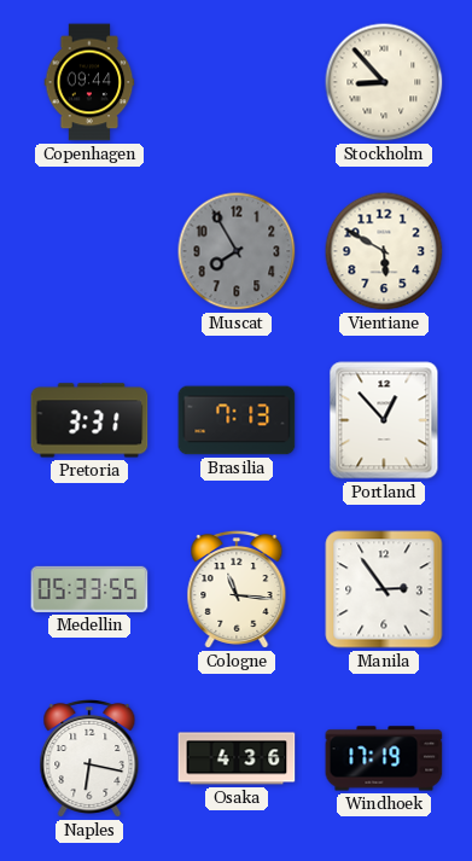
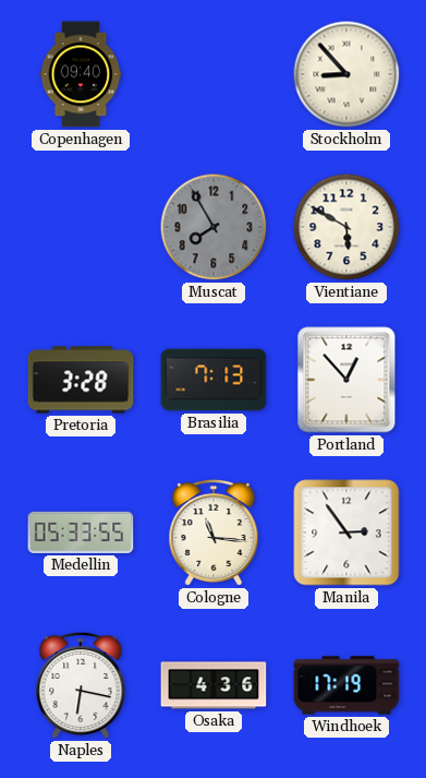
Copenhagen: 09:44 -> 09:40 (81, 74)
Pretoria: 3:31 -> 3:28 (81, 380)
